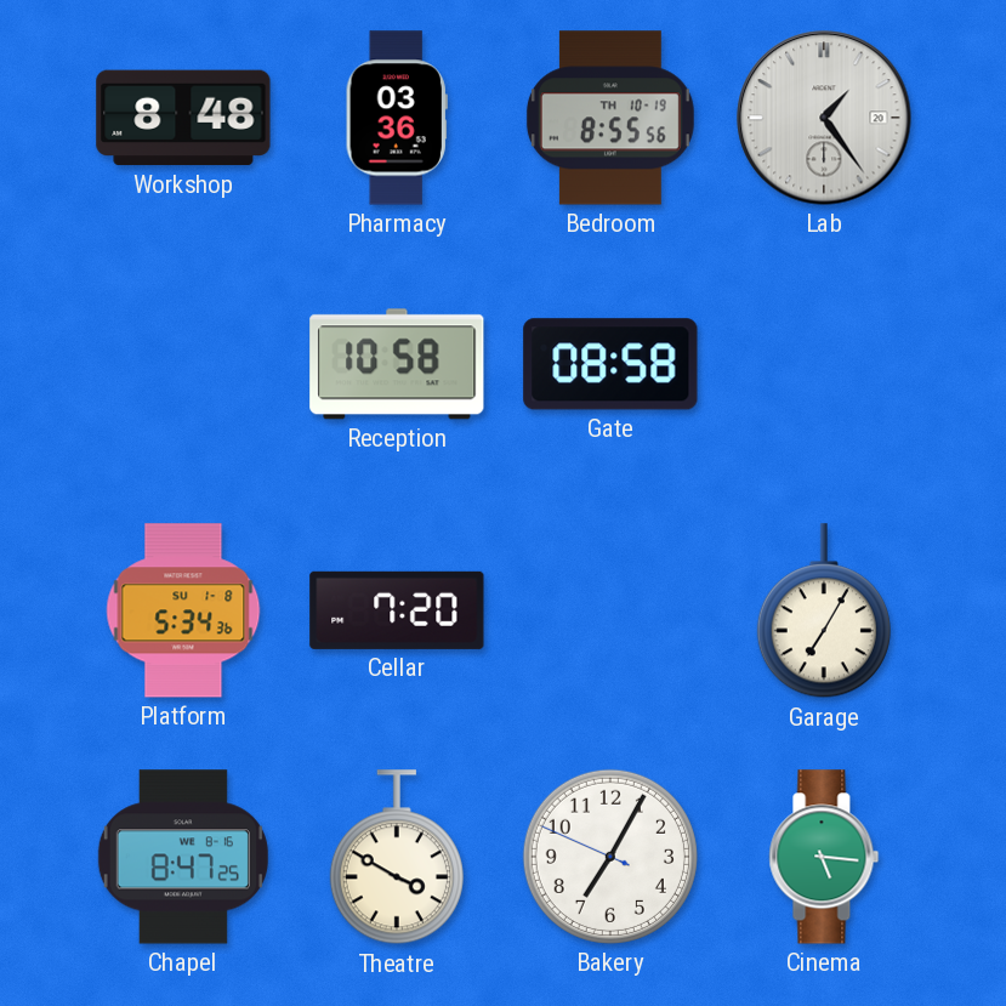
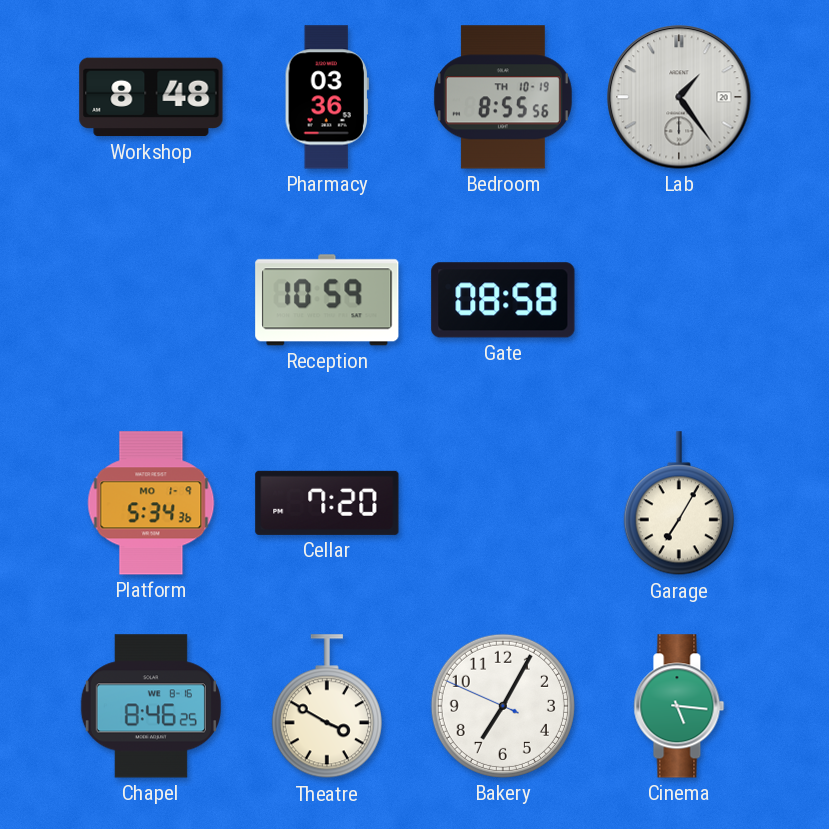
Reception: 10:58 -> 10:59 (327, 300)
Platform date: SU 1-8 -> MO 1-9 (151, 503)
Chapel: 8:47 -> 8:46 (151, 706)
